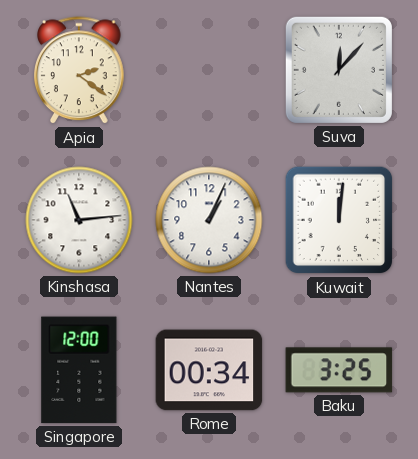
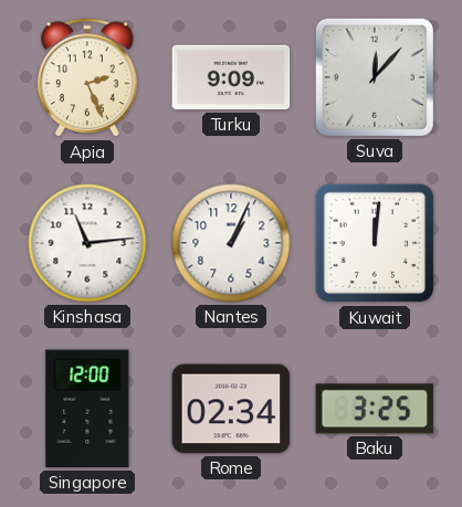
Apia: 2:21 -> 2:26 (88, 78)
Turku: none -> 9:09 (231, 77)
Rome: 00:34 -> 02:34 (231, 409)
